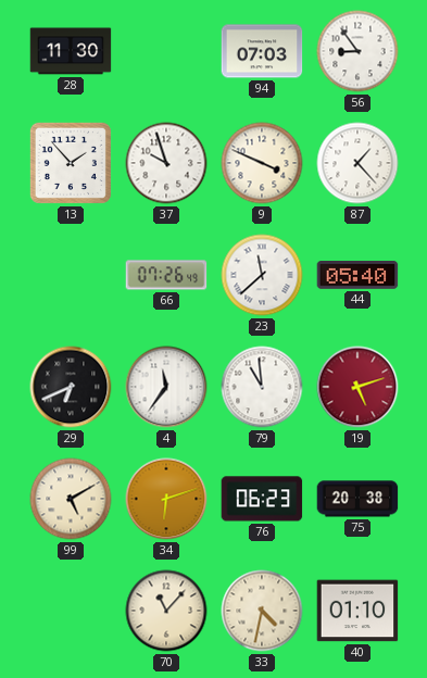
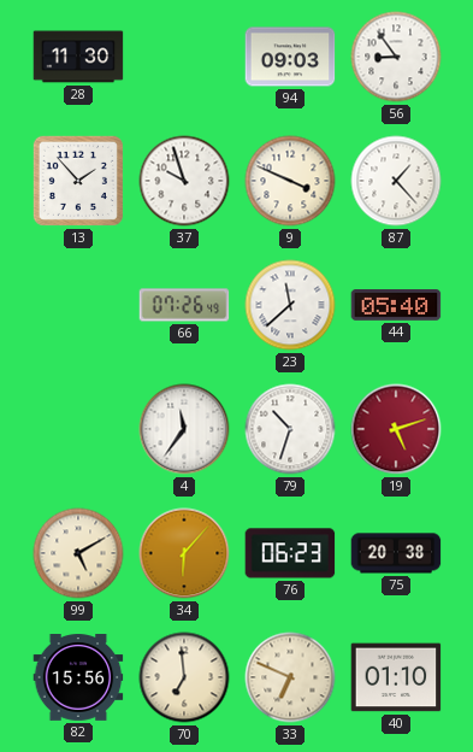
94: 07:03 -> 09:03 (290, 57)
29: 6:41 -> none (71, 387)
79: 10:59 -> 10:33 (290, 429)
34: 6:12 -> 6:07 (184, 553)
82: none -> 15:56 (78, 678)
70: 11:07 -> 6:59 (184, 677)
33: 4:32 -> 6:49 (290, 677)
